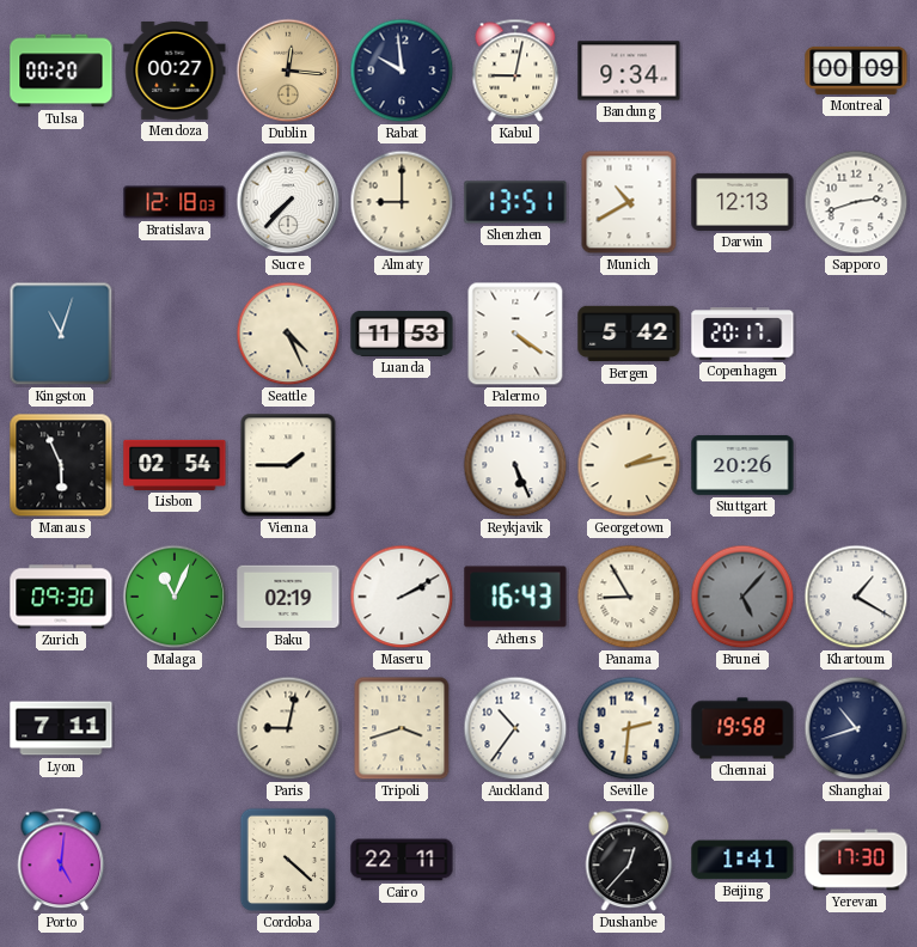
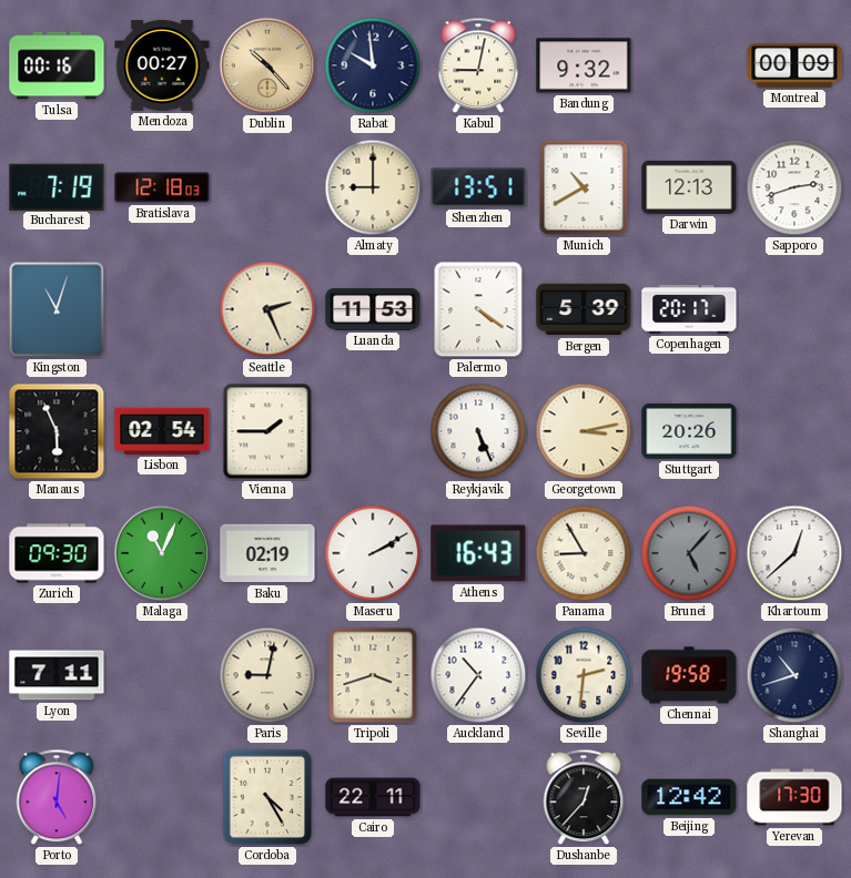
Tulsa: 00:20 -> 00:16 (57, 65)
Dublin: 12:16 -> 10:23 (267, 65)
Bandung: 9:34 -> 9:32 (584, 65)
Bucharest: none -> 7:19 (57, 186)
Sucre: 7:37 -> none (288, 202)
Seattle: 4:26 -> 2:26 (267, 309)
Bergen: 5:42 -> 5:39 (584, 309)
Georgetown: 2:13 -> 3:13 (584, 431)
Khartoum: 1:20 -> 12:38 (794, 553)
Cordoba: 4:22 -> 4:25 (267, 797)
Beijing: 1:41 -> 12:42 (689, 797)
